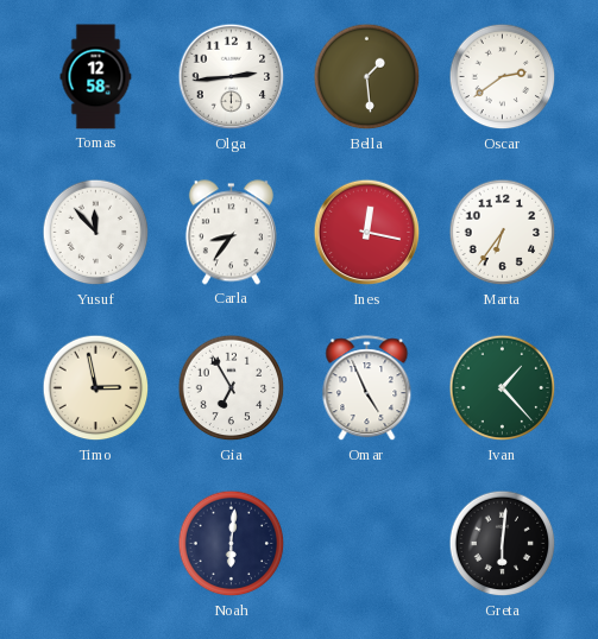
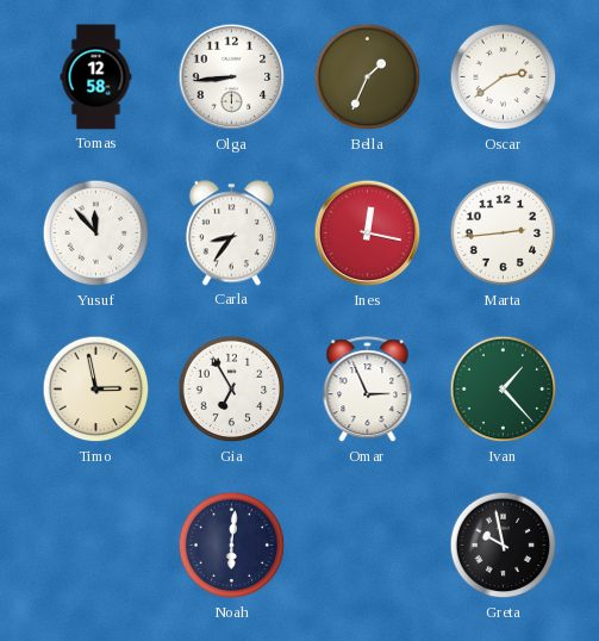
Olga: 2:44 -> 8:44 (232, 77)
Bella: 1:29 -> 1:34 (368, 77)
Marta: 6:36 -> 2:44 (504, 234)
Omar: 4:56 -> 2:56 (368, 390)
Greta: 6:01 -> 9:58 (504, 546)
